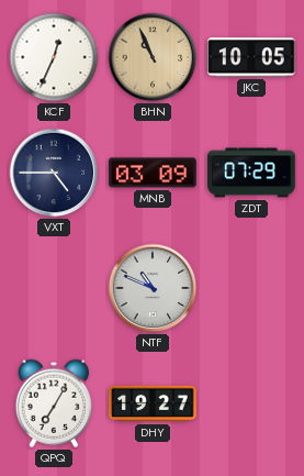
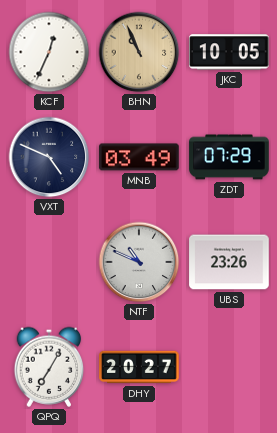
VXT: 4:45 -> 4:49 (49, 157)
MNB: 03:09 -> 03:49 (139, 157)
UBS: none -> 23:26 (229, 262)
DHY: 19:27 -> 20:27 (139, 367)
